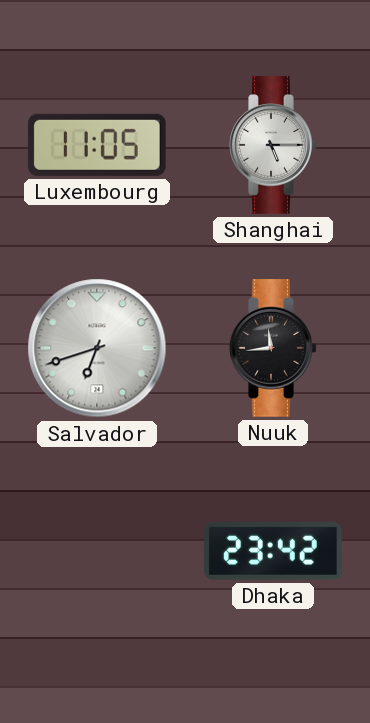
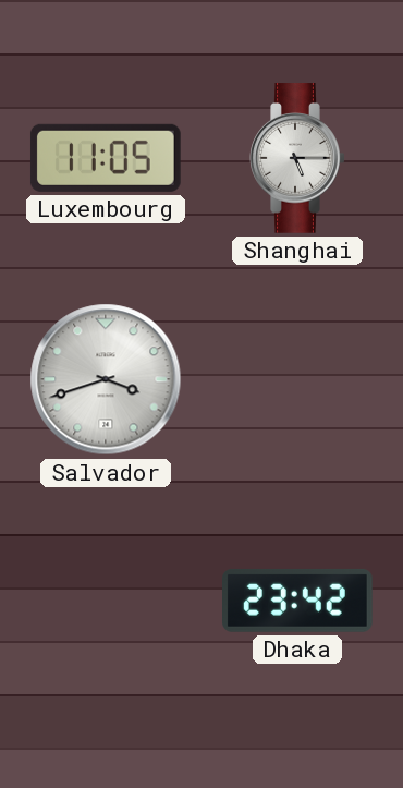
Salvador: 6:42 -> 3:42 (106, 379)
Nuuk: 11:44 -> none (273, 348)
